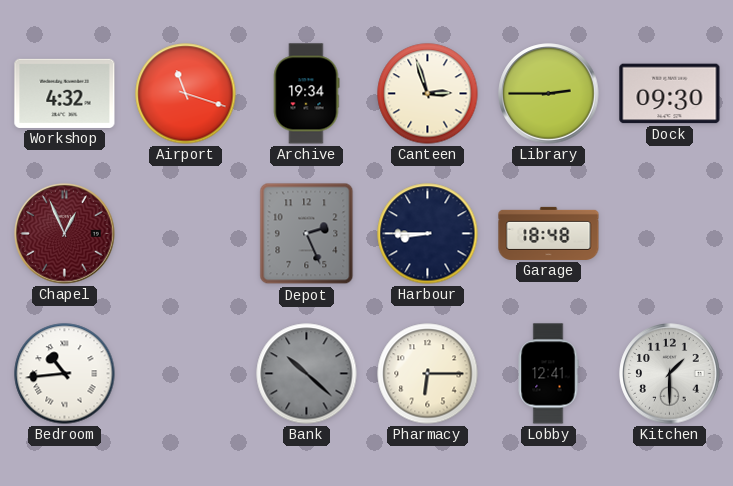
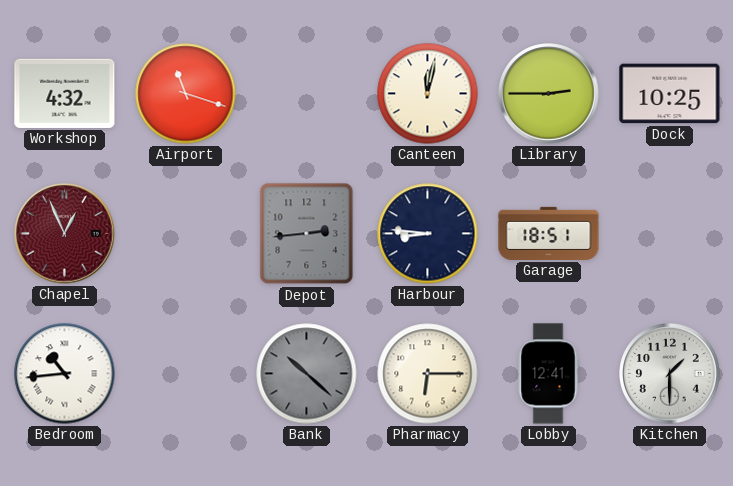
Archive: 19:34 -> none (306, 94)
Canteen: 2:57 -> 12:02 (428, 94)
Dock: 09:30 -> 10:25 (670, 94)
Depot: 2:26 -> 2:44 (307, 234)
Harbour: 8:45 -> 8:46 (428, 234)
Garage: 18:48 -> 18:51 (549, 233)
